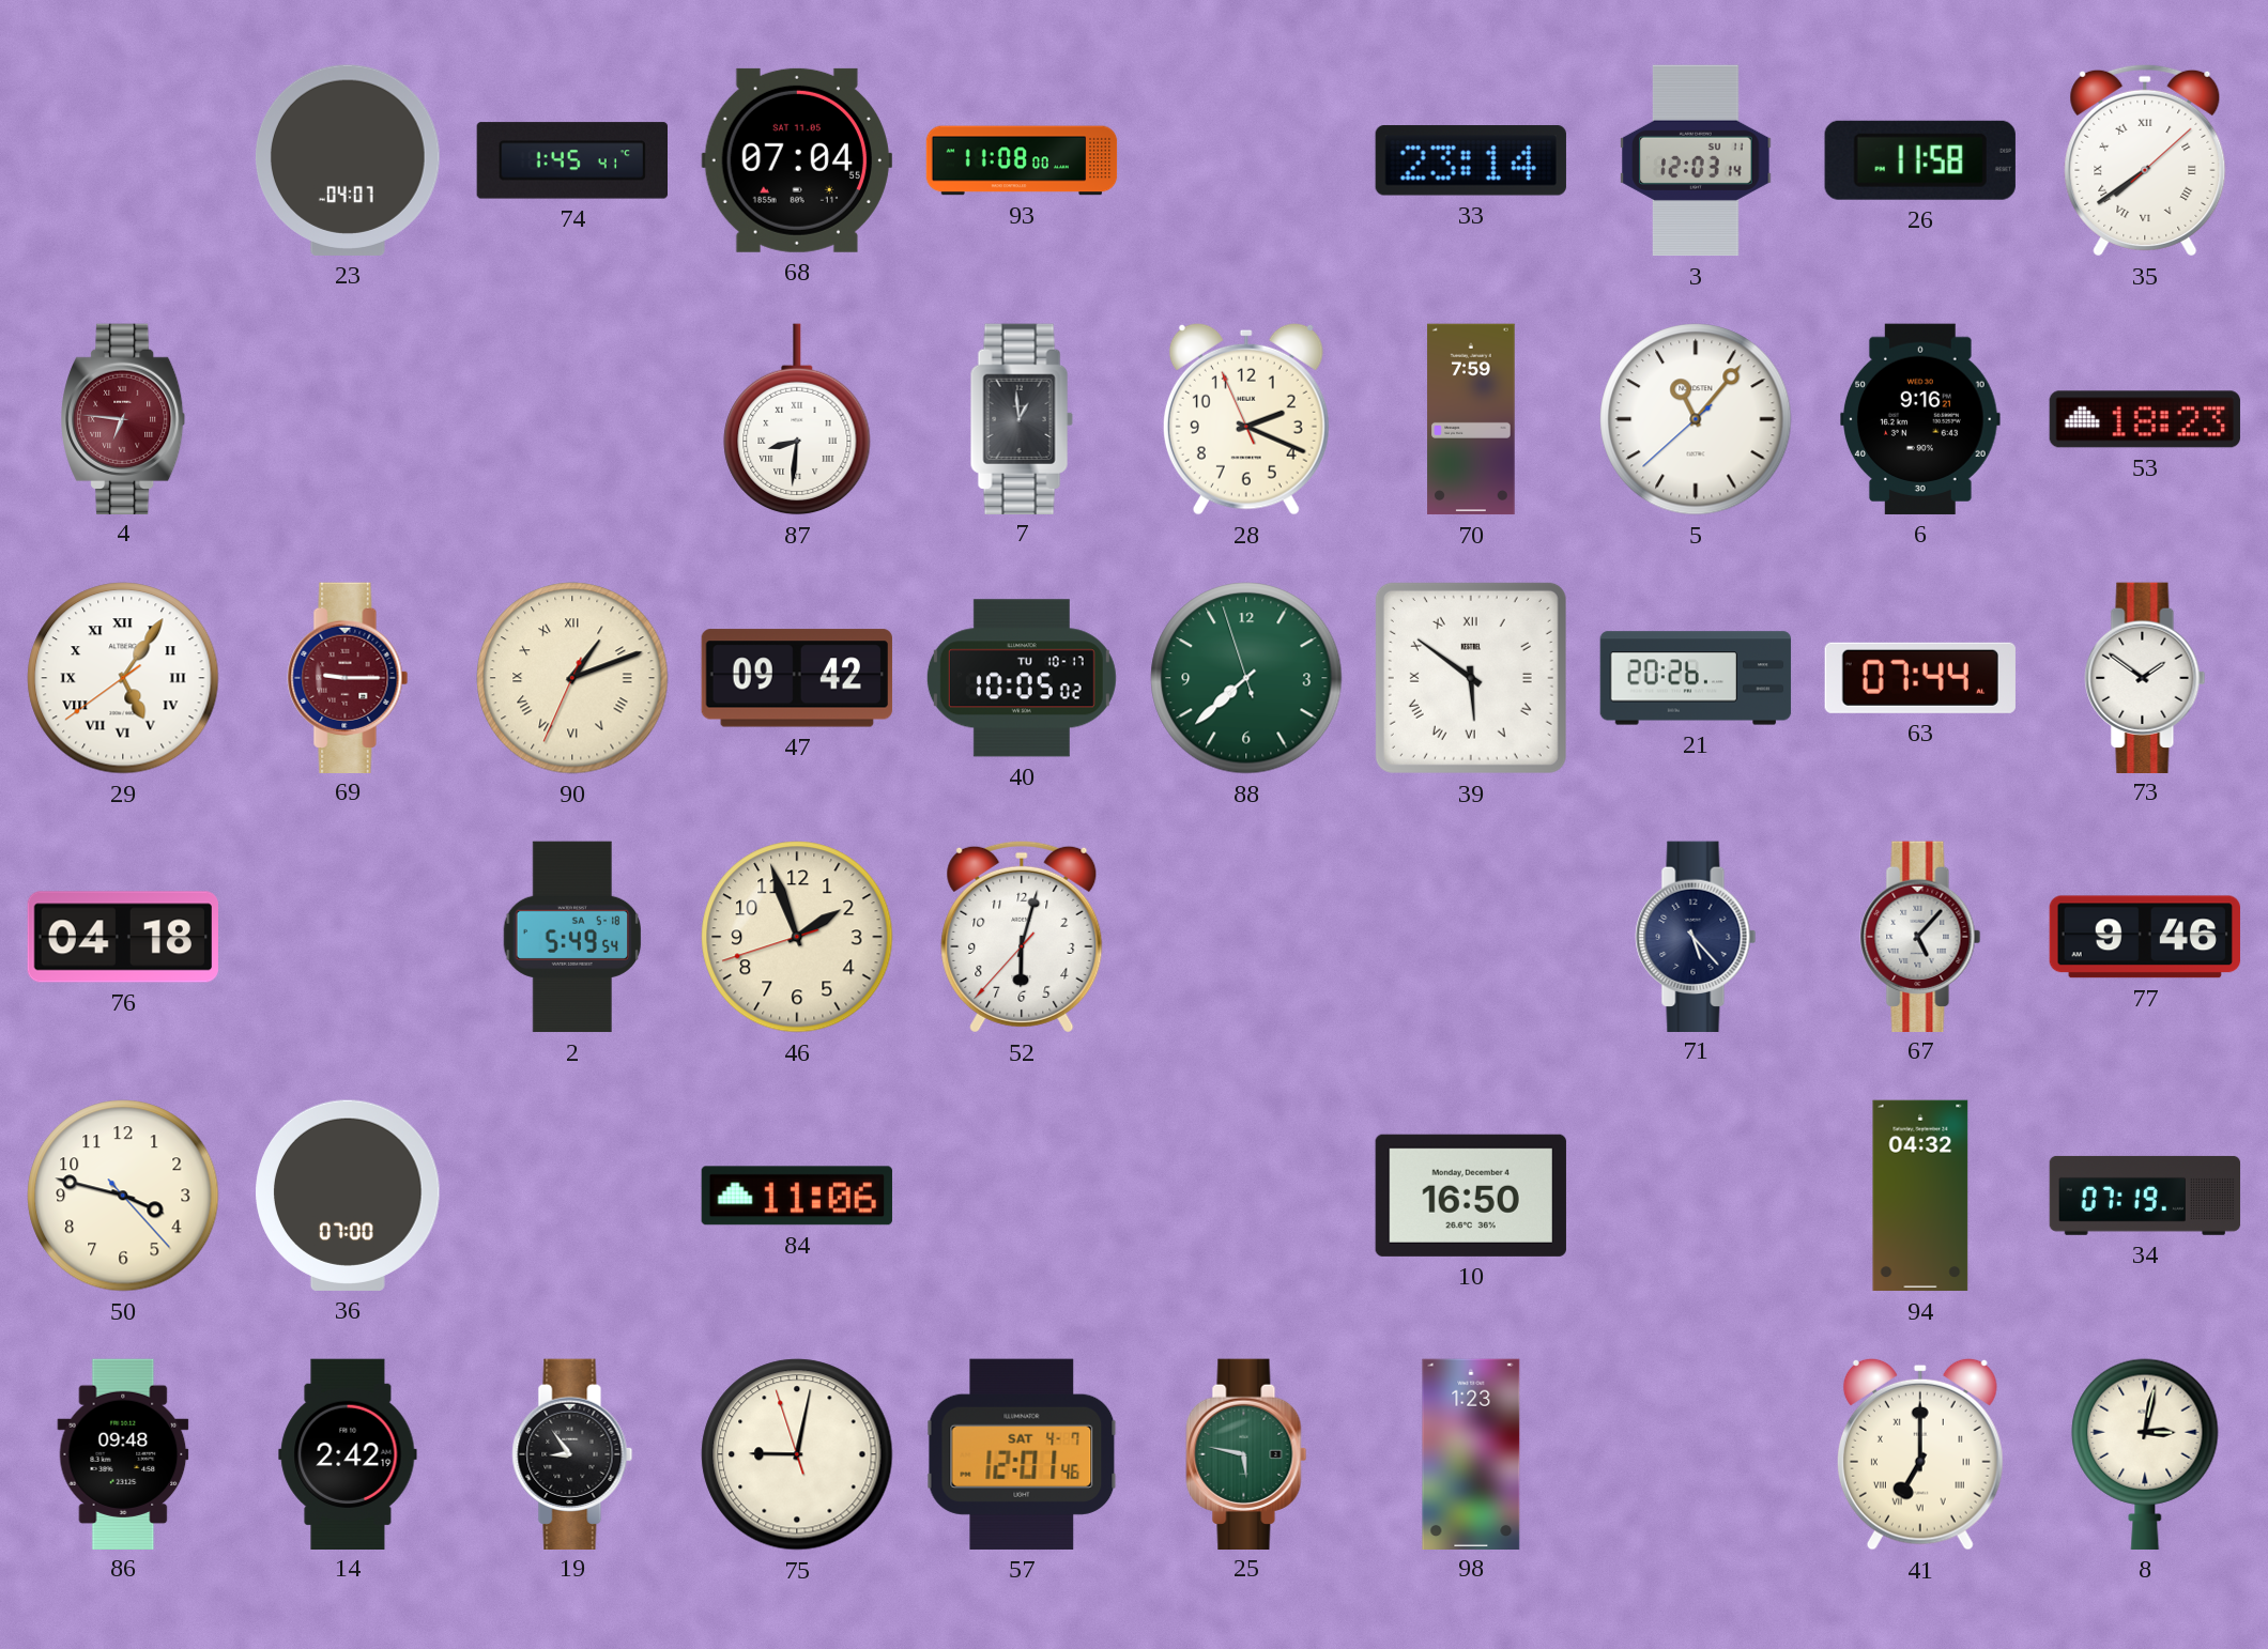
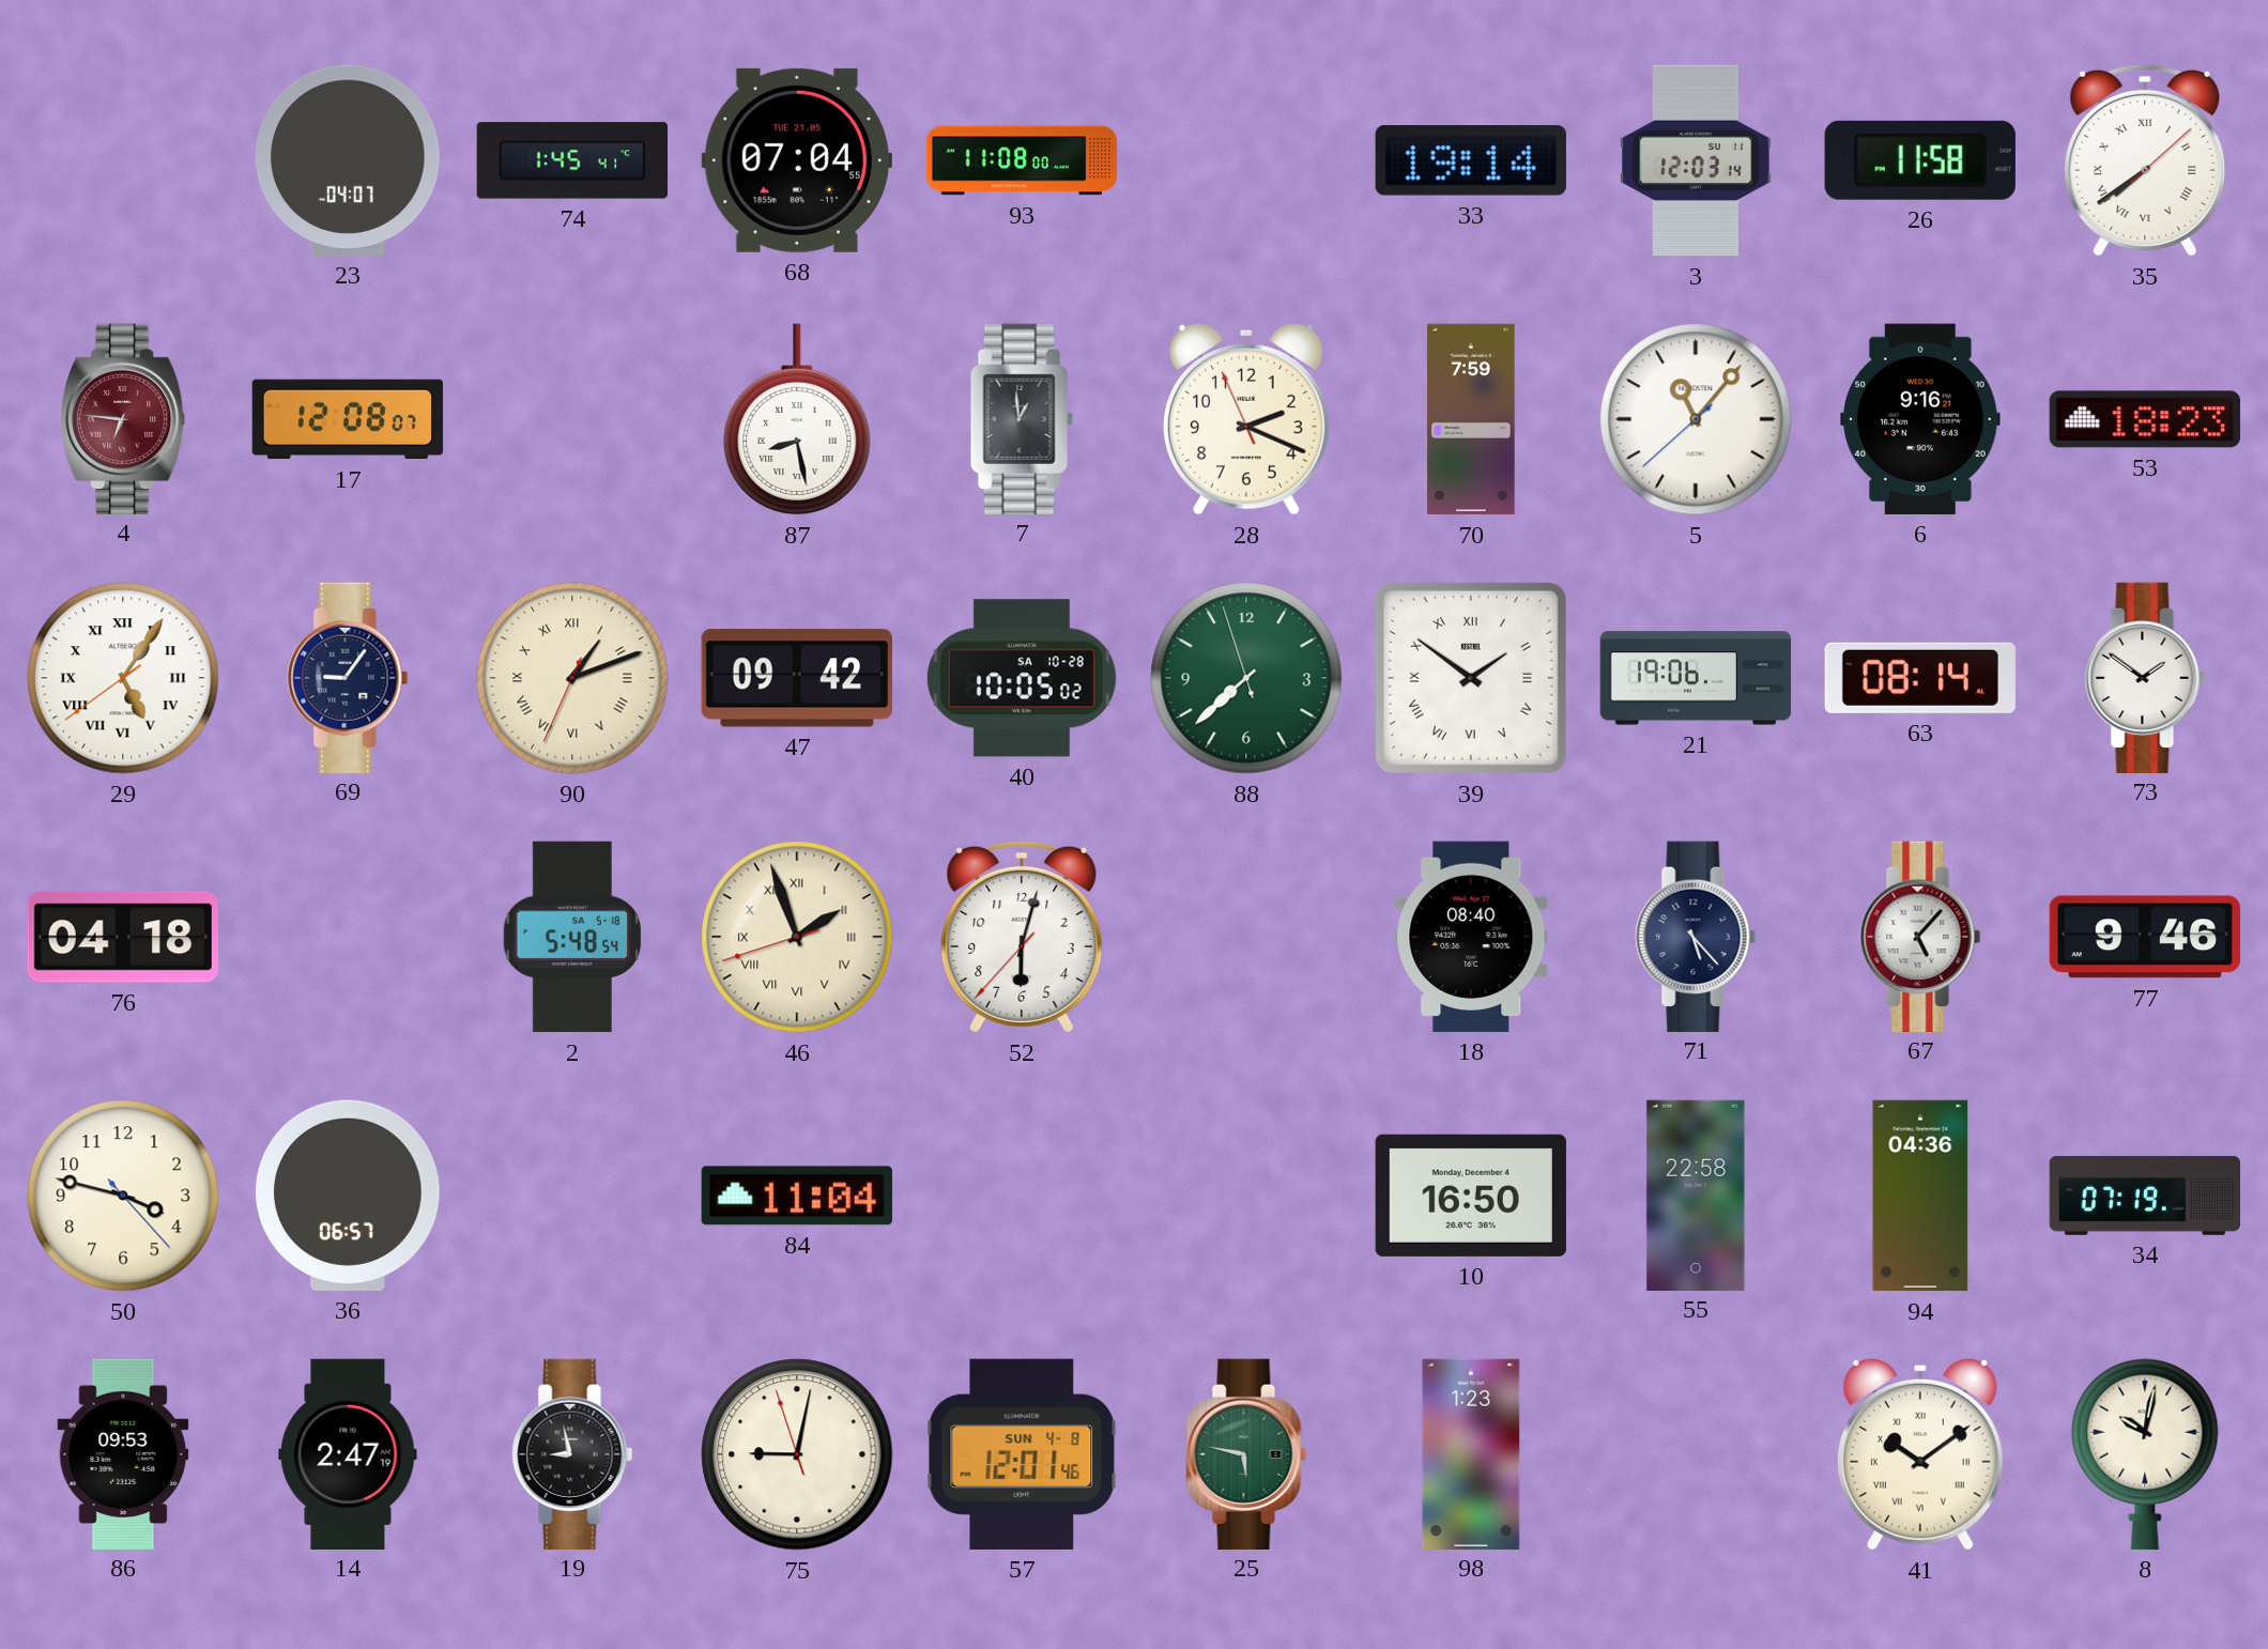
68 date: SAT 11.05 -> TUE 21.05 (797, 160)
33: 23:14 -> 19:14 (1471, 160)
17: none -> 12:08 (348, 419)
87: 8:31 -> 8:28 (797, 419)
69: 9:15 -> 9:06 (348, 677)
69 dial: burgundy -> navy (348, 677)
40 date: TU 10-17 -> SA 10-28 (1022, 678)
39: 5:51 -> 1:51 (1471, 678)
21: 20:26 -> 19:06 (1696, 678)
63: 07:44 -> 08:14 (1920, 678)
2: 5:49 -> 5:48 (572, 937)
46 numerals: Arabic -> Roman (797, 937)
18: none -> 08:40 (1471, 937)
36: 07:00 -> 06:57 (348, 1196)
84: 11:06 -> 11:04 (797, 1196)
55: none -> 22:58 (1696, 1195)
94: 04:32 -> 04:36 (1920, 1196)
86: 09:48 -> 09:53 (123, 1453)
14: 2:42 -> 2:47 (348, 1453)
19: 8:54 -> 8:58 (572, 1453)
57 date: SAT 4-7 -> SUN 4-8 (1022, 1454)
41: 7:00 -> 10:09 (1920, 1454)
8: 3:02 -> 10:02 (2145, 1454)
